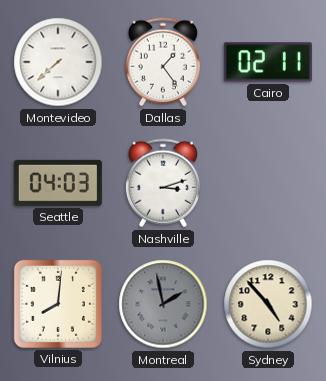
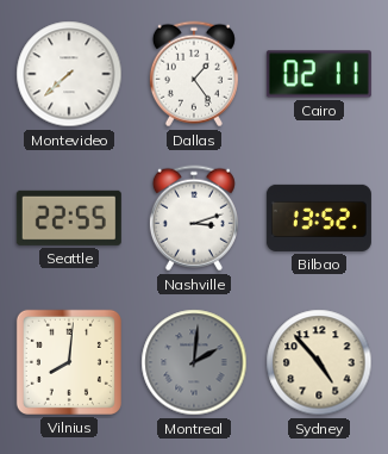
Seattle: 04:03 -> 22:55 (69, 218)
Bilbao: none -> 13:52 (319, 218)
Montreal: 1:58 -> 2:01 (194, 362)
